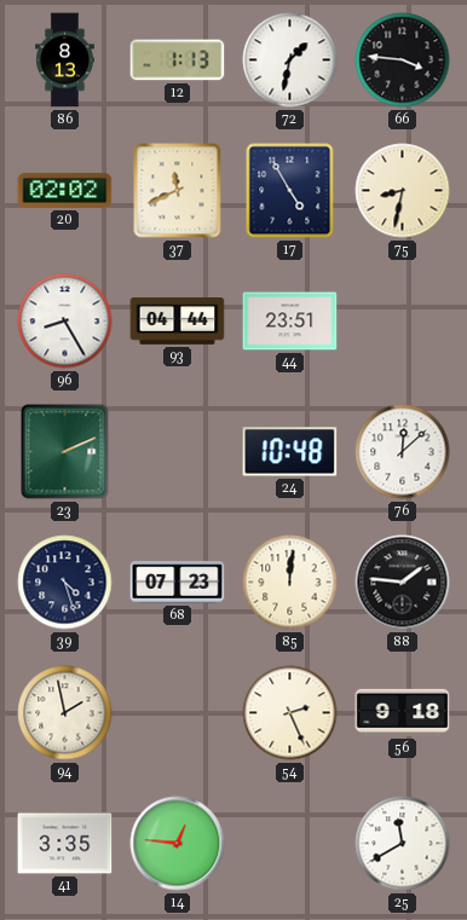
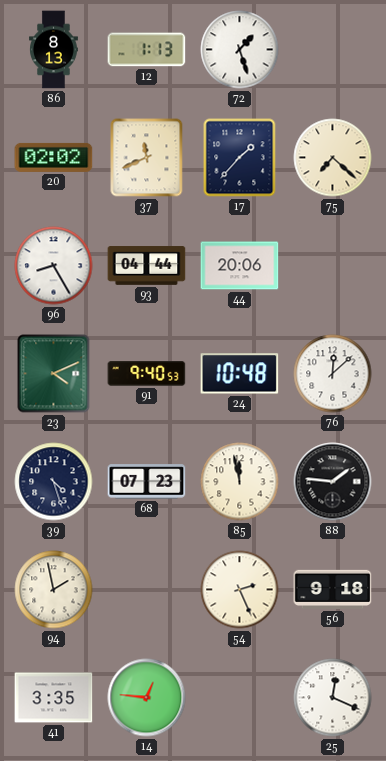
72: 1:32 -> 1:27 (240, 50)
66: 3:46 -> none (403, 60)
17: 4:55 -> 1:37 (240, 158)
75: 8:32 -> 7:22 (333, 158)
44: 23:51 -> 20:06 (240, 266)
23: 2:11 -> 4:11 (54, 374)
91: none -> 9:40 (147, 374)
85: 12:01 -> 11:58 (240, 482)
25: 11:40 -> 12:19 (333, 698)
